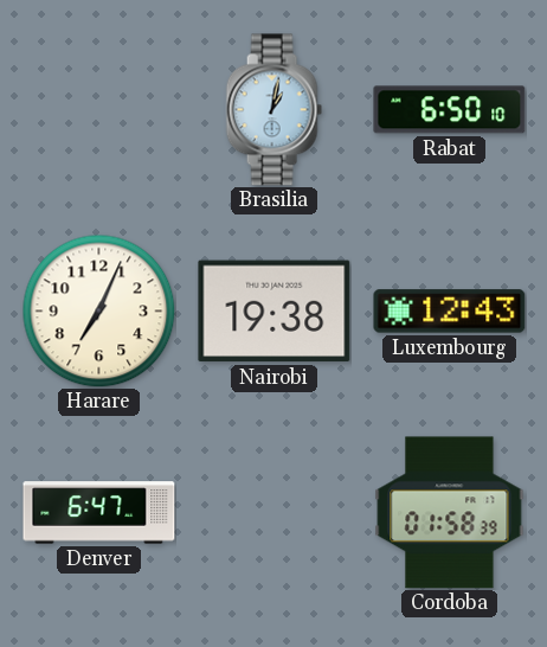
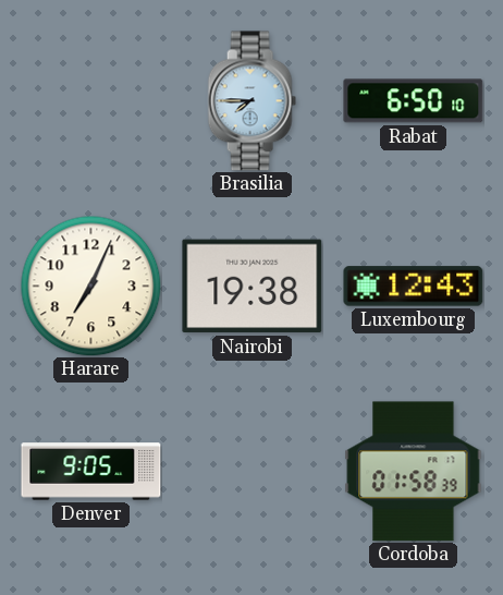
Brasilia: 1:02 -> 7:45 (251, 101)
Denver: 6:47 -> 9:05 (91, 472)
